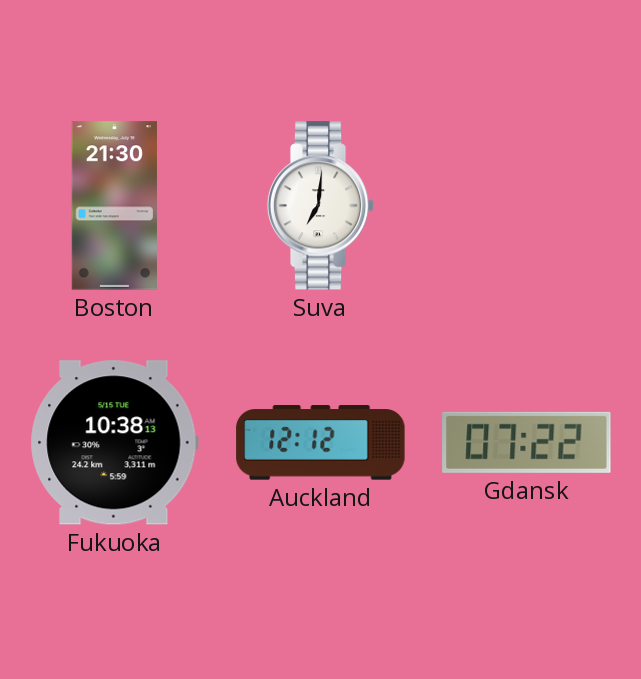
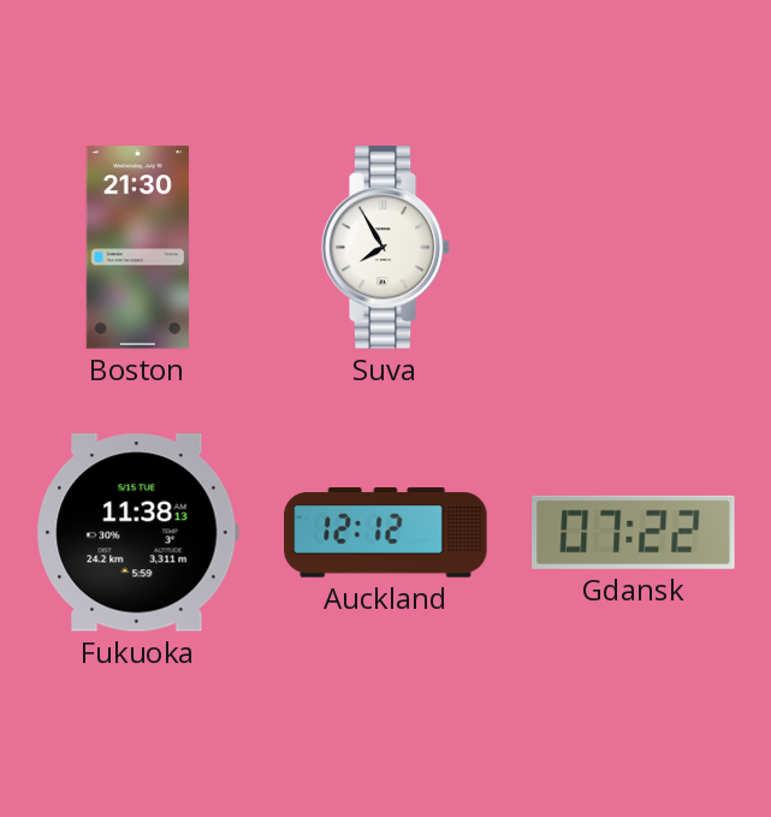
Suva: 7:01 -> 7:55 (386, 248)
Fukuoka: 10:38 -> 11:38 (137, 533)
